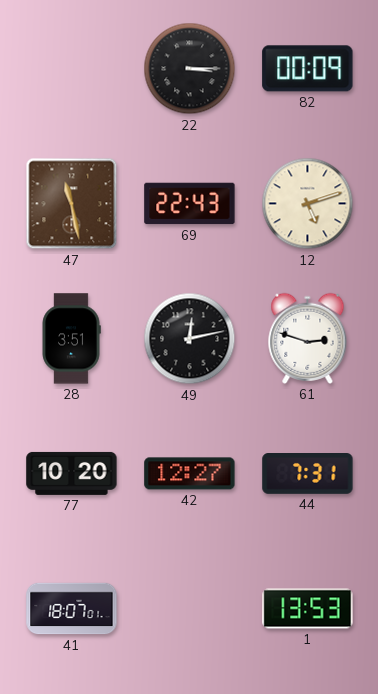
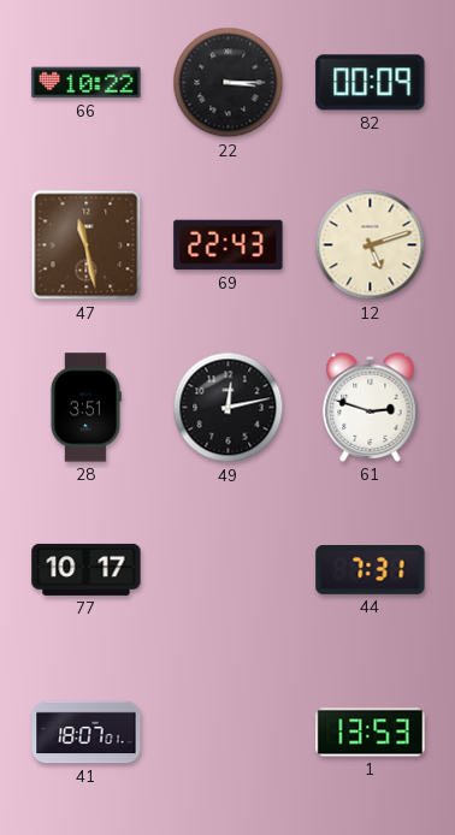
66: none -> 10:22 (87, 83)
77: 10:20 -> 10:17 (87, 569)
42: 12:27 -> none (190, 474)
